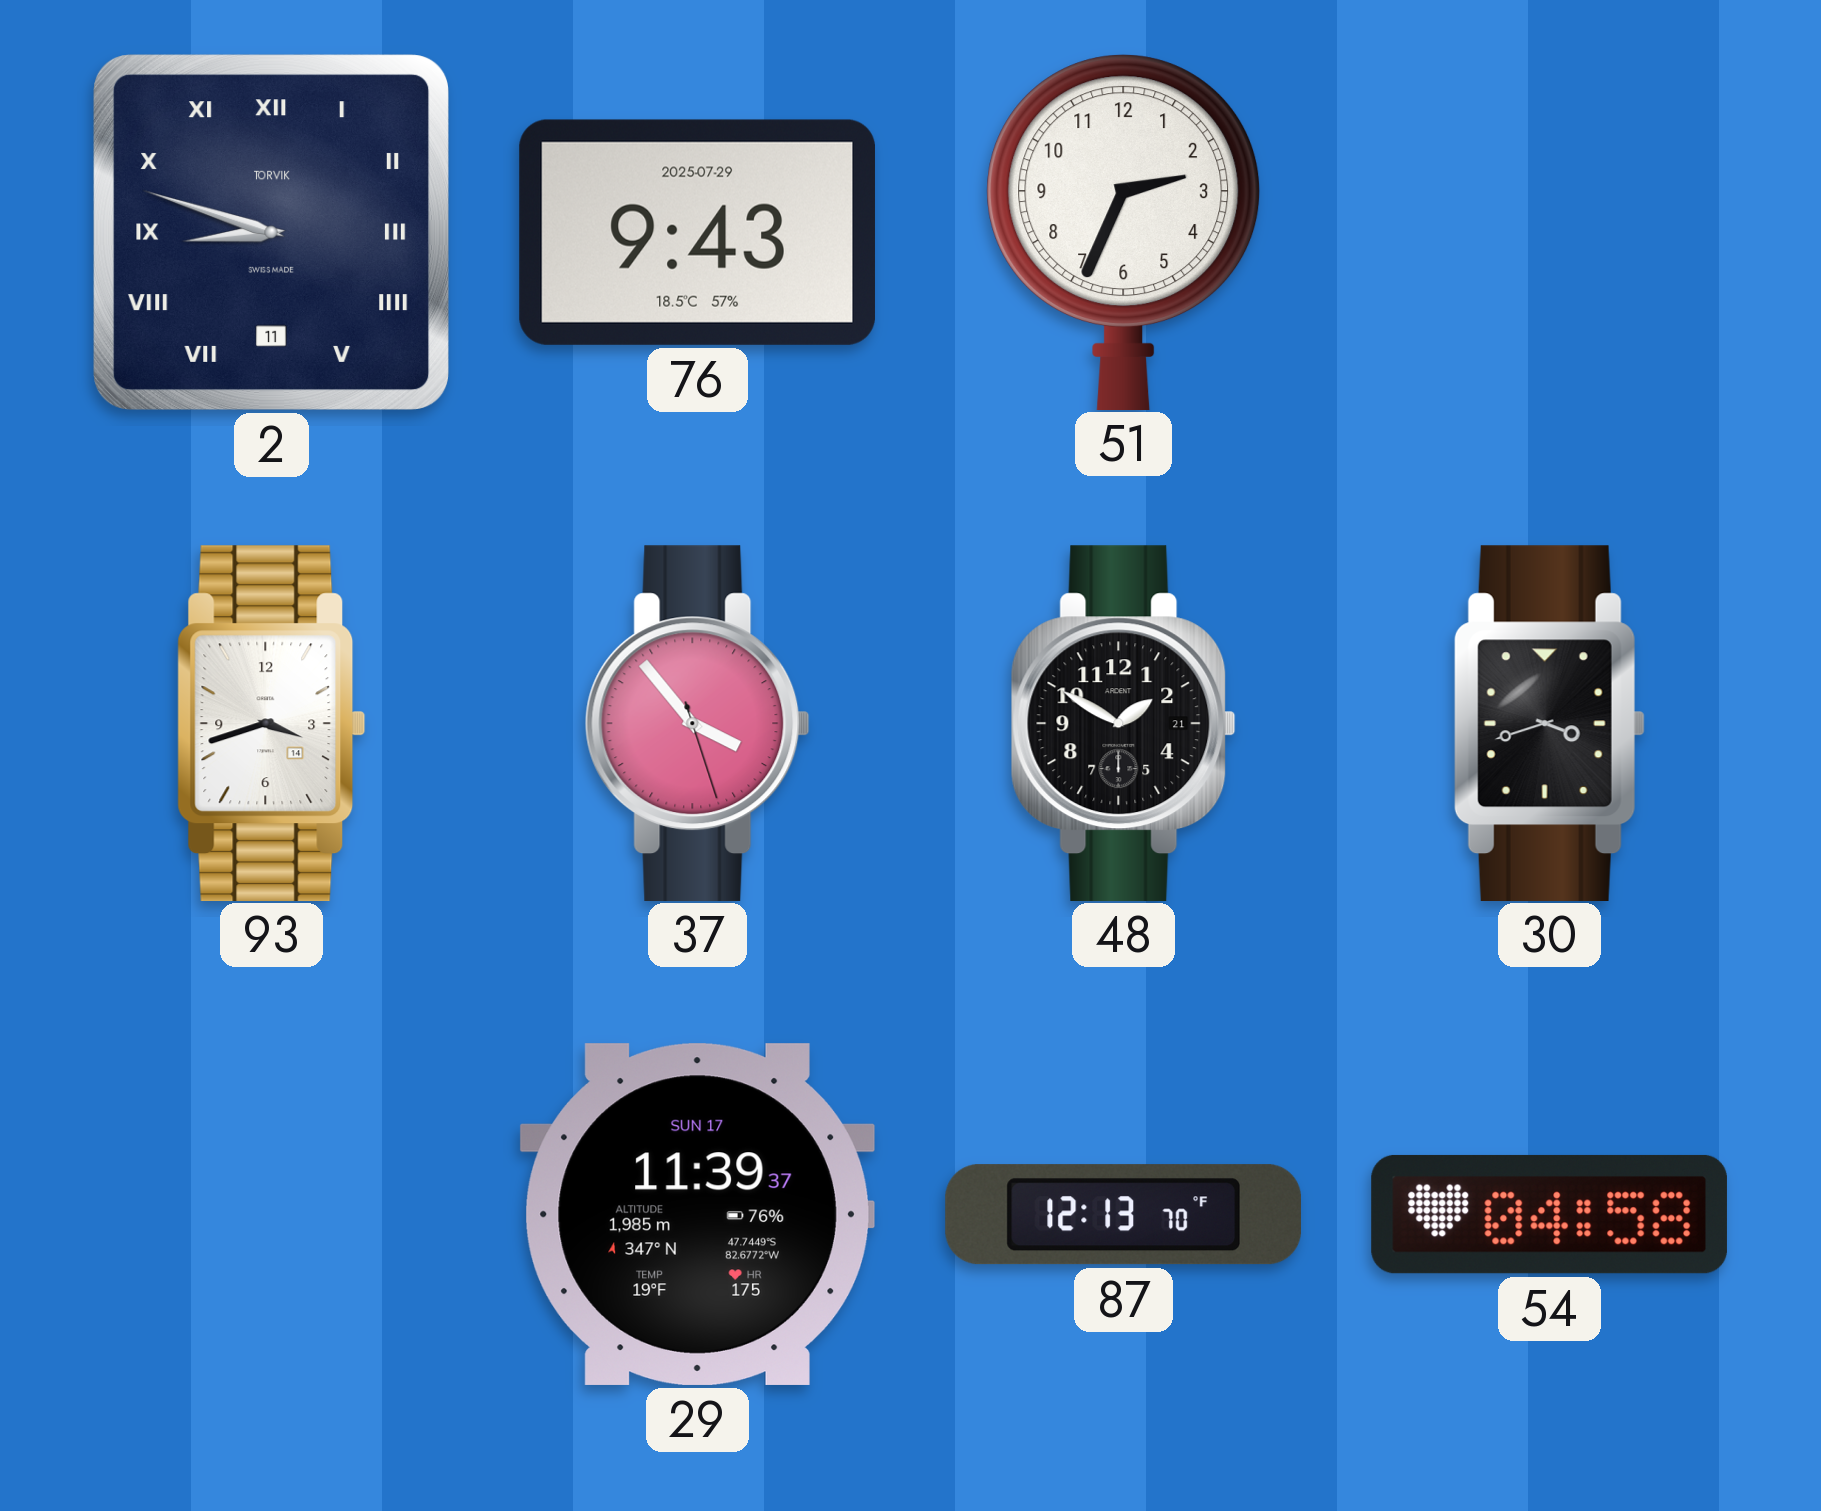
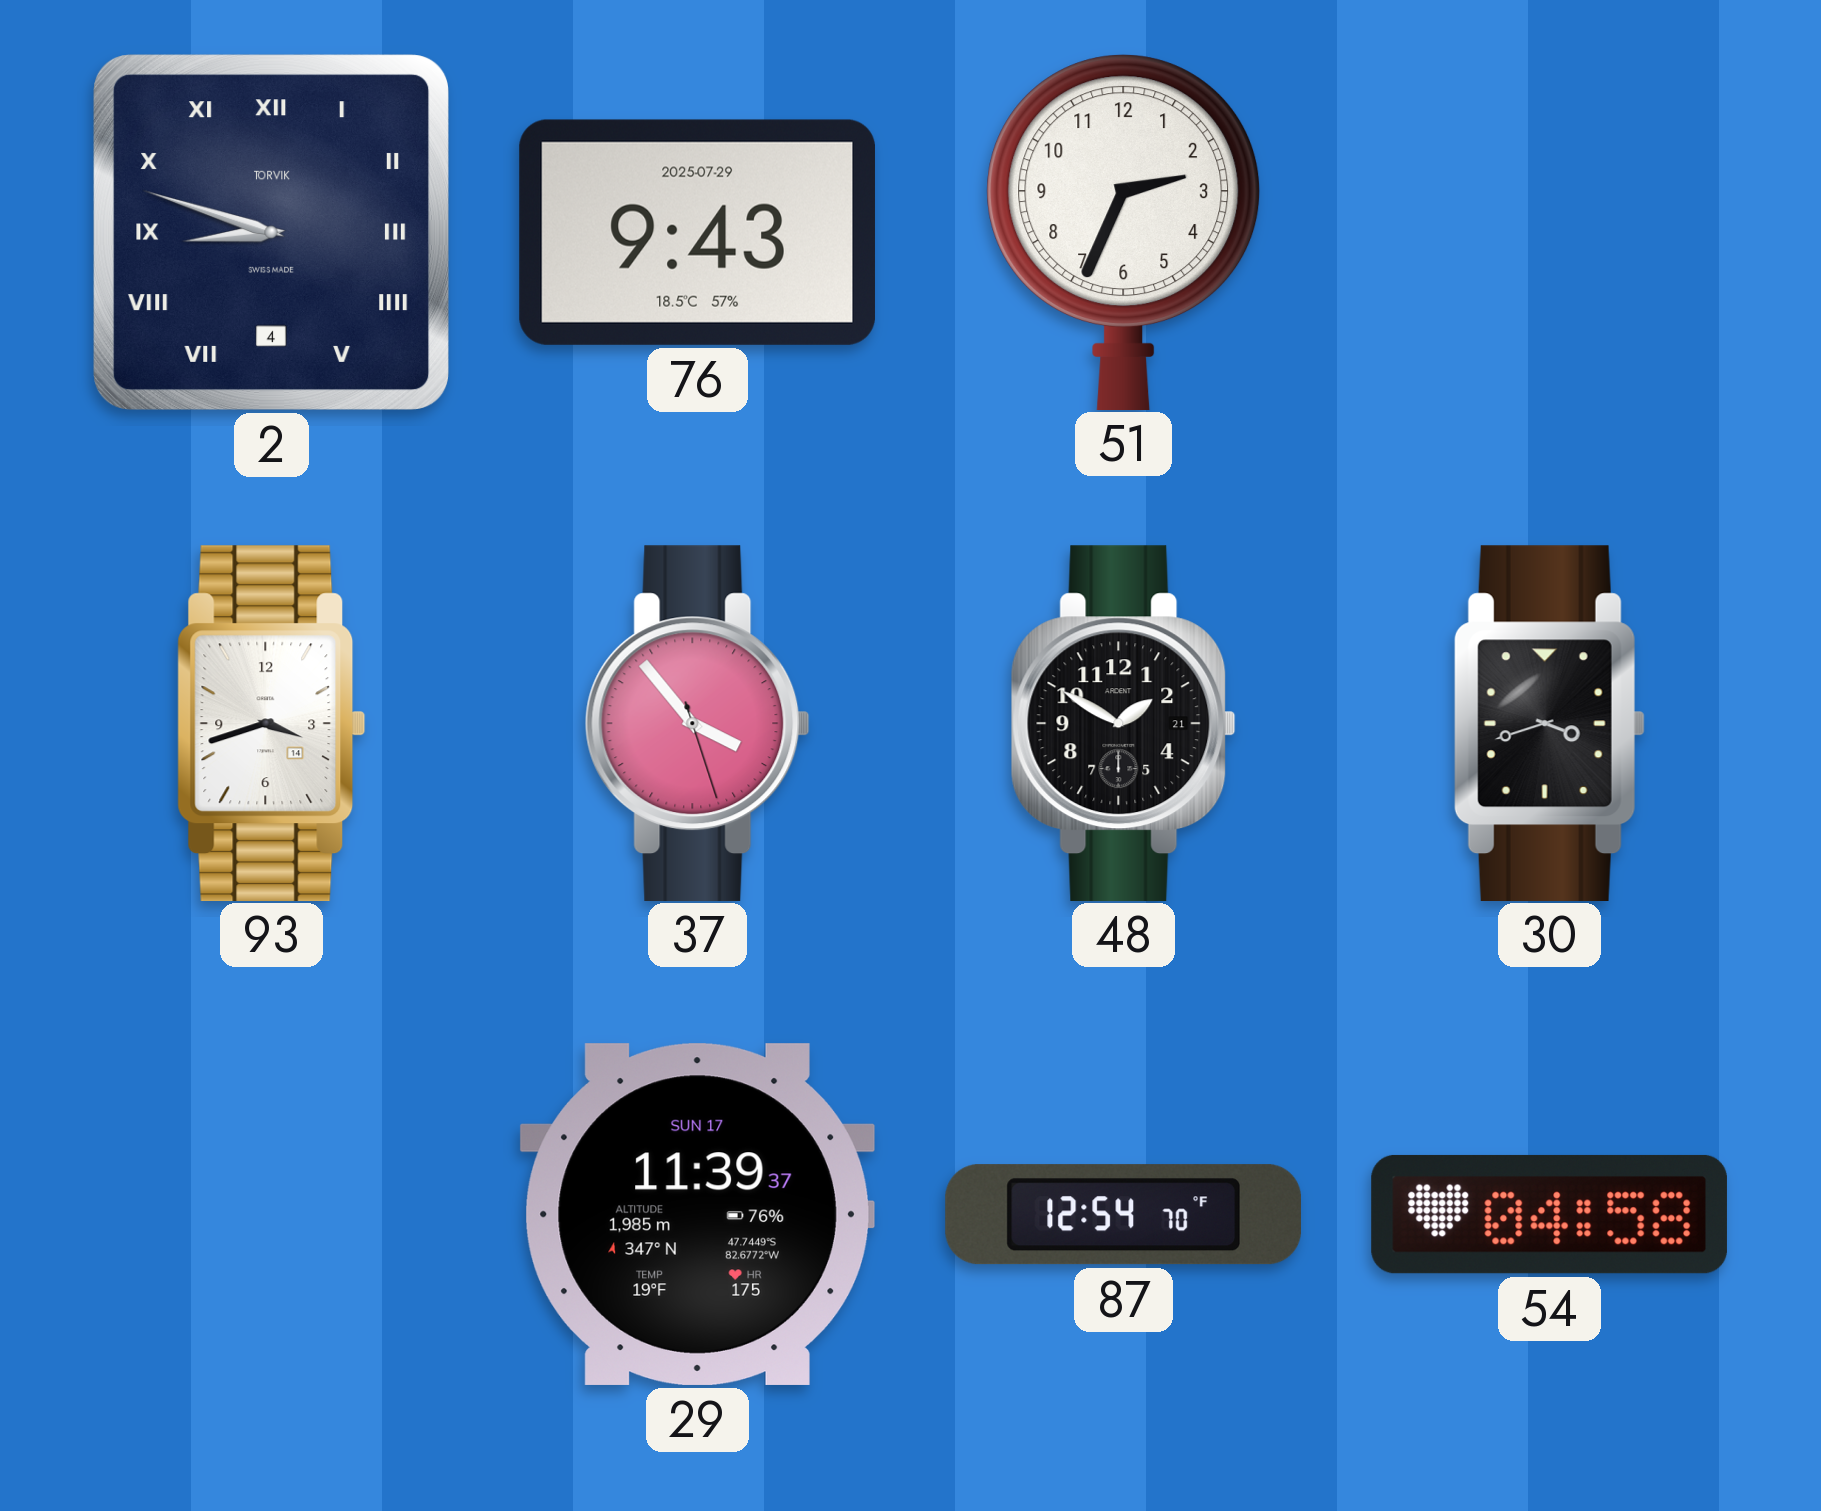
2 date: 11 -> 4 (271, 232)
87: 12:13 -> 12:54 (1123, 1215)
